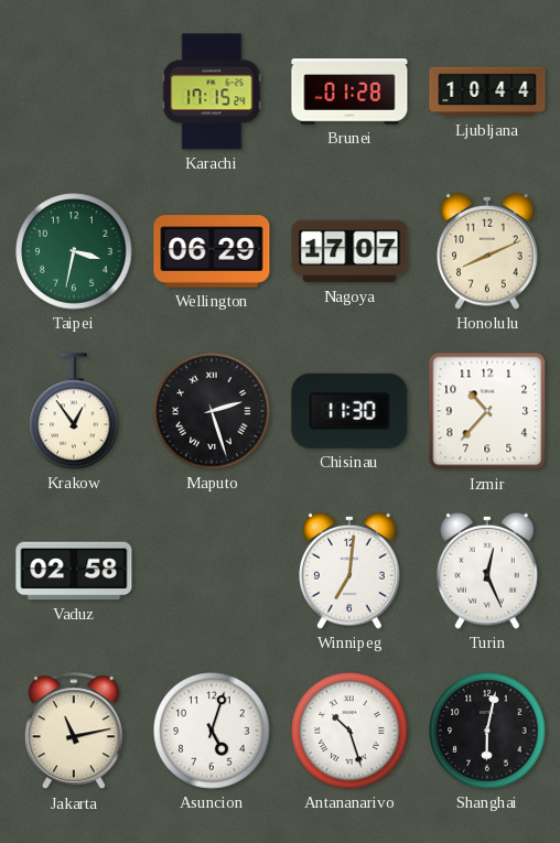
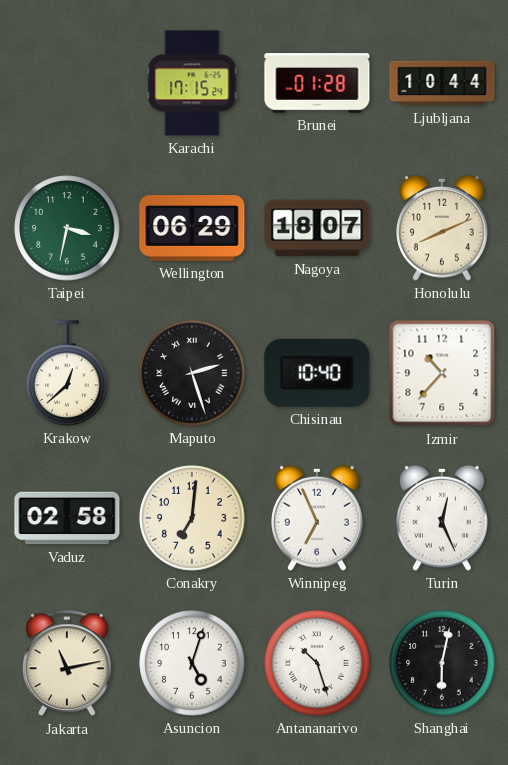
Nagoya: 17:07 -> 18:07 (317, 228)
Krakow: 12:54 -> 12:38 (67, 373)
Chisinau: 11:30 -> 10:40 (317, 373)
Conakry: none -> 7:01 (192, 518)
Winnipeg: 7:01 -> 6:56 (318, 518)
